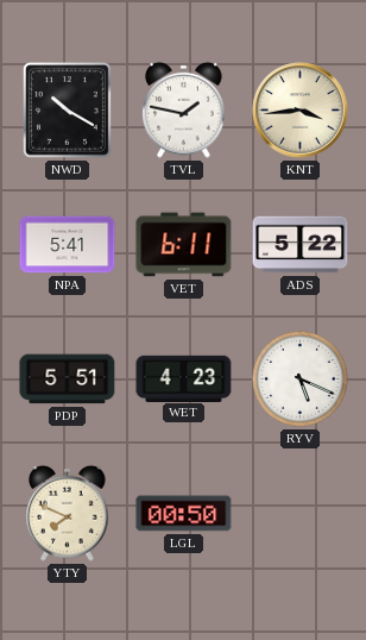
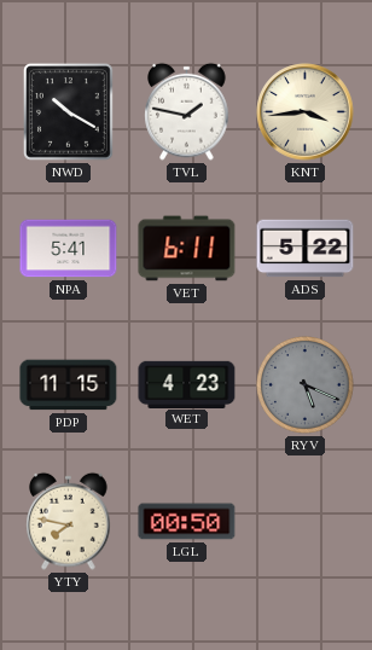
PDP: 5:51 -> 11:15 (69, 385)
RYV dial: white -> grey (306, 385)
YTY: 7:49 -> 7:47 (69, 521)
